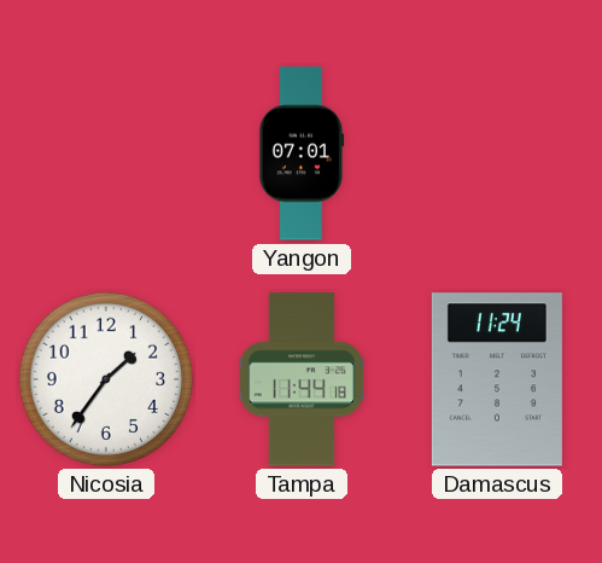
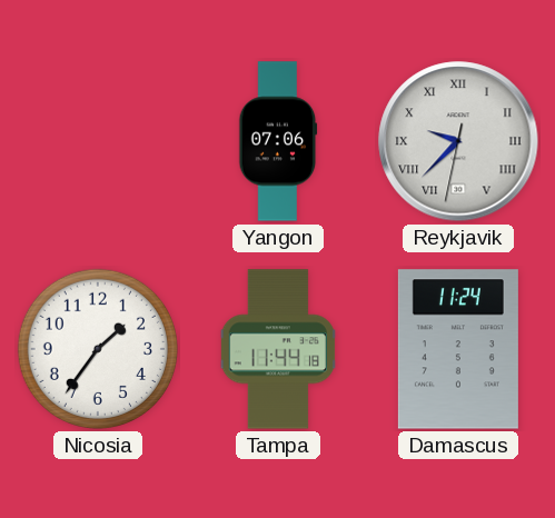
Yangon: 07:01 -> 07:06 (278, 141)
Reykjavik: none -> 9:37 (458, 141)
